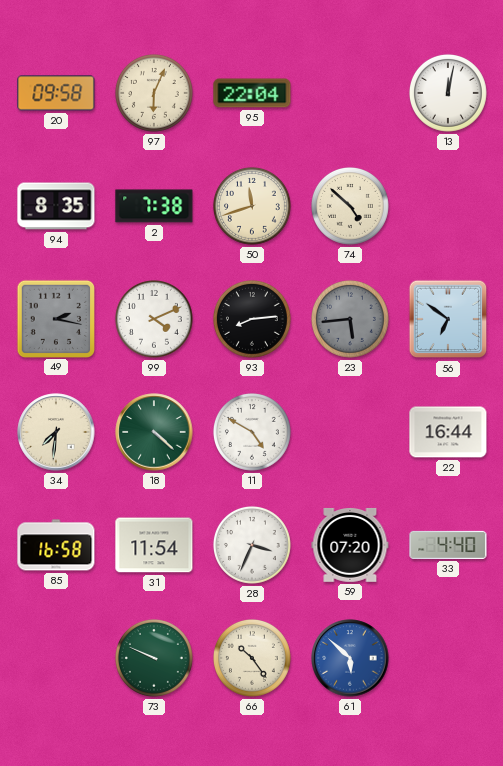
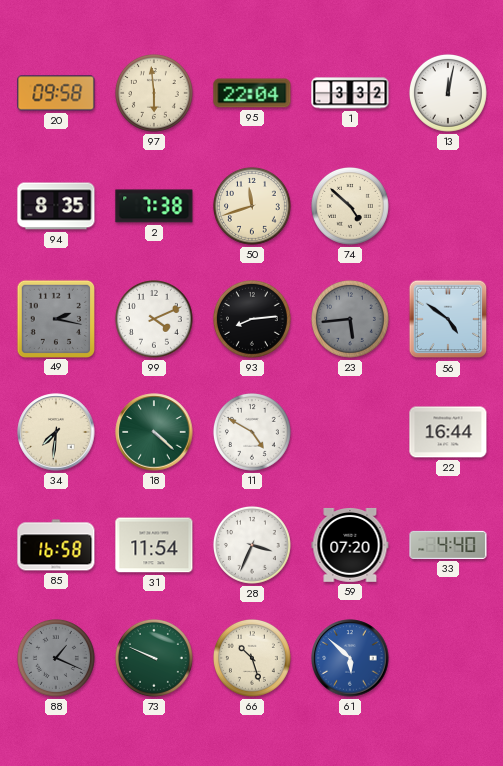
97: 6:04 -> 5:59 (154, 93)
1: none -> 3:32 (350, 93)
56: 6:51 -> 4:51 (448, 319)
88: none -> 1:19 (56, 658)
66: 10:24 -> 10:27 (252, 658)
